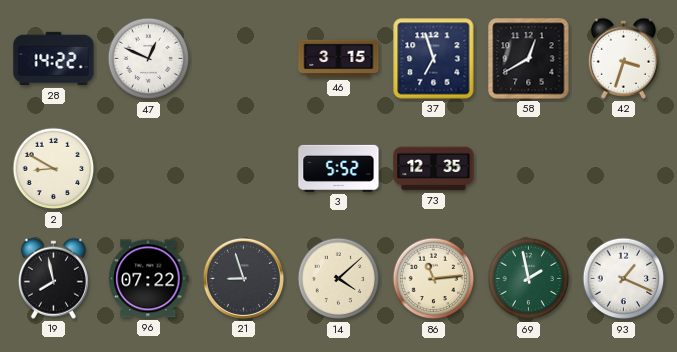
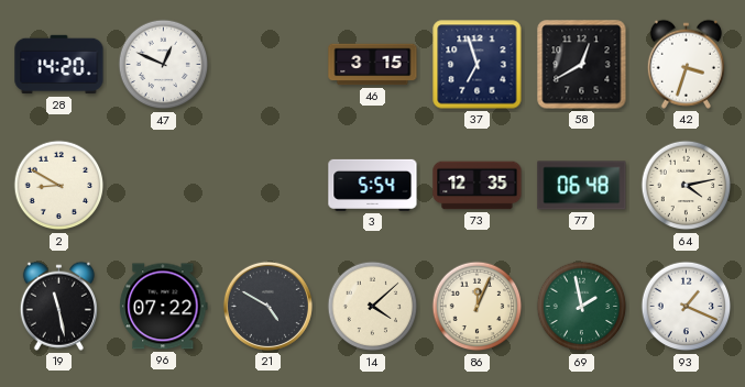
28: 14:22 -> 14:20 (59, 65)
3: 5:52 -> 5:54 (373, 185)
77: none -> 06:48 (582, 186)
64: none -> 4:13 (687, 186)
19: 7:58 -> 11:28 (58, 306)
21: 8:57 -> 4:50 (267, 306)
86: 11:14 -> 12:04 (478, 307)
